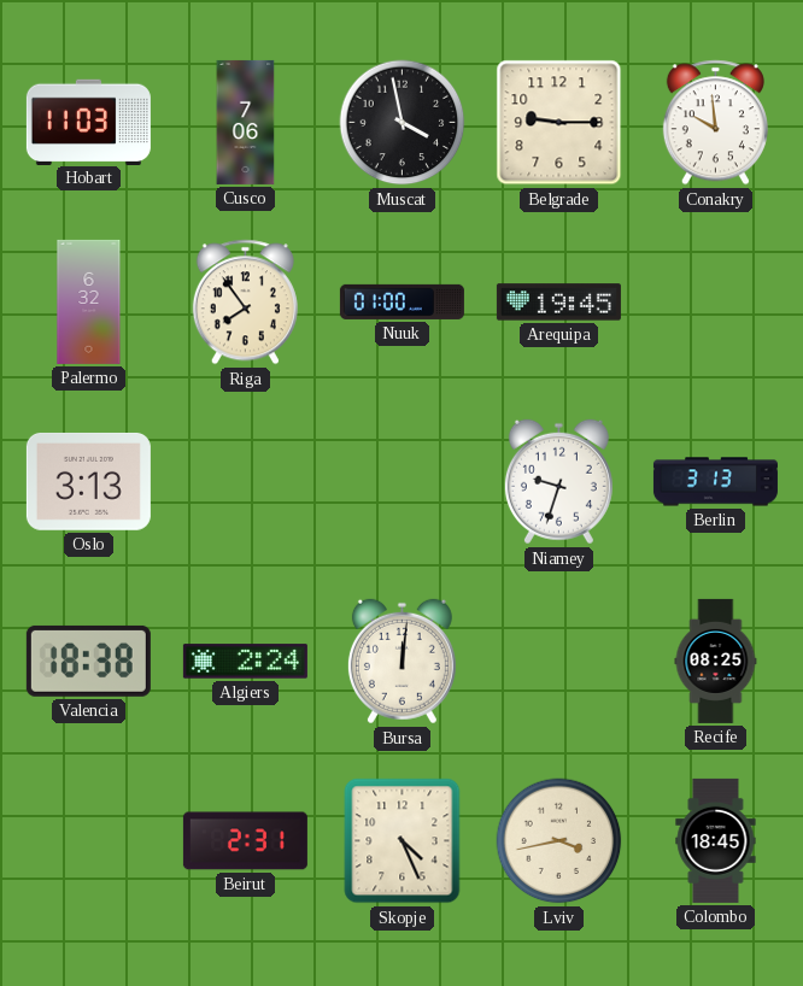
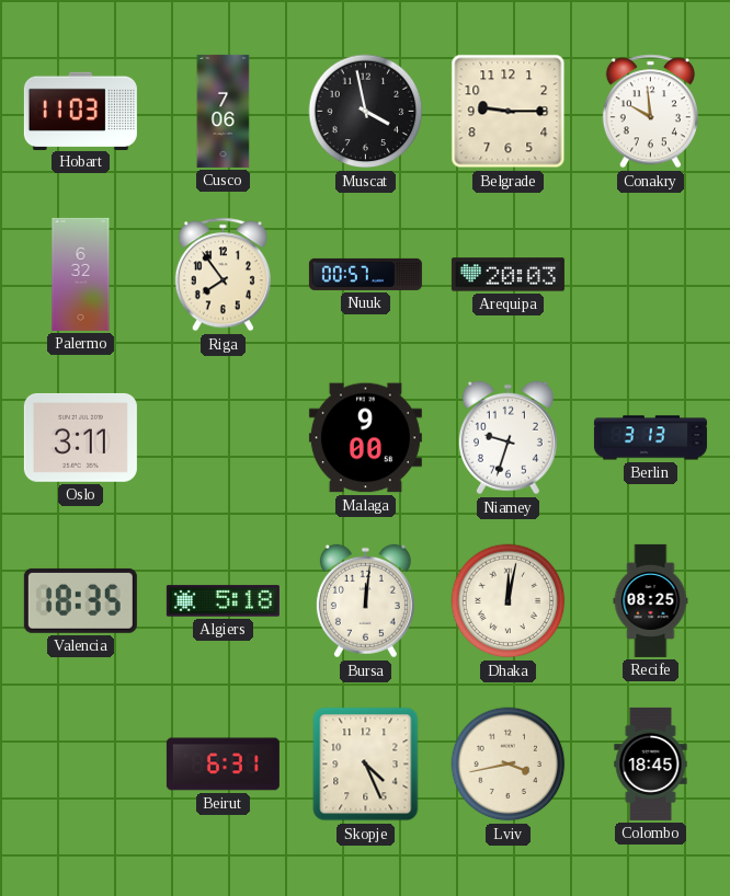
Nuuk: 01:00 -> 00:57 (365, 274)
Arequipa: 19:45 -> 20:03 (507, 275)
Oslo: 3:13 -> 3:11 (80, 437)
Malaga: none -> 9:00 (365, 438)
Valencia: 18:38 -> 18:35 (80, 600)
Algiers: 2:24 -> 5:18 (223, 601)
Dhaka: none -> 12:02 (509, 601)
Beirut: 2:31 -> 6:31 (223, 765)
